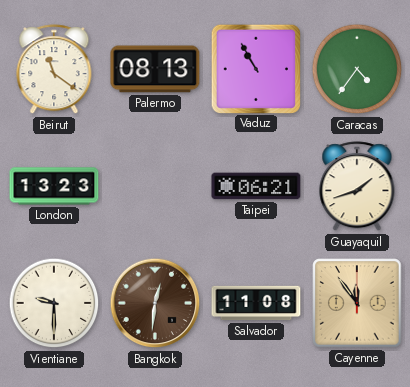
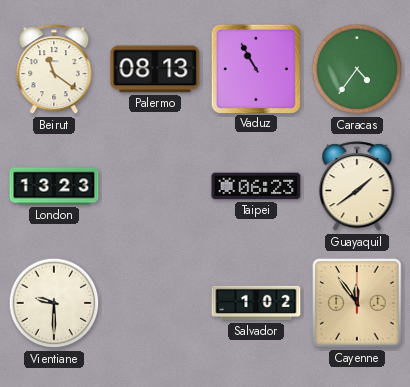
Taipei: 06:21 -> 06:23 (256, 186)
Guayaquil: 1:42 -> 1:39 (357, 187)
Bangkok: 12:31 -> none (155, 303)
Salvador: 11:08 -> 1:02 (256, 303)
